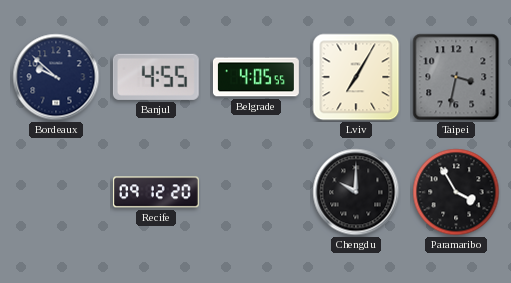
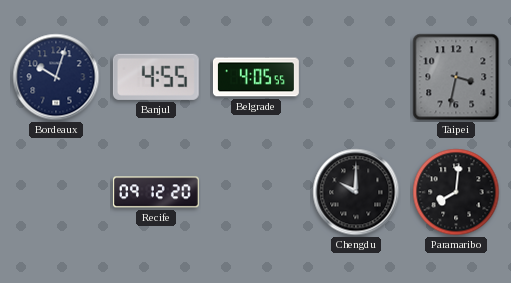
Bordeaux: 9:52 -> 10:03 (56, 77)
Lviv: 7:05 -> none (356, 77)
Paramaribo: 3:55 -> 8:01 (456, 192)
